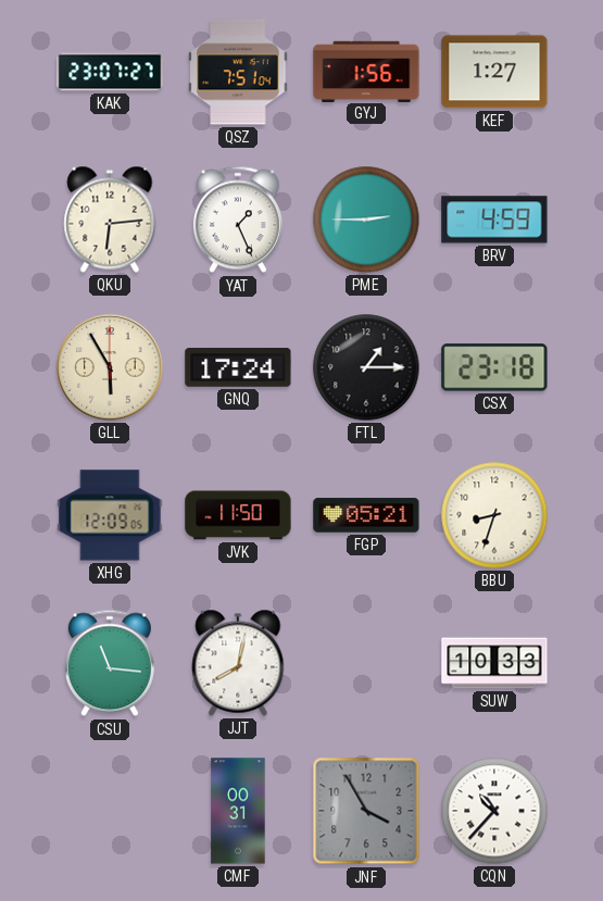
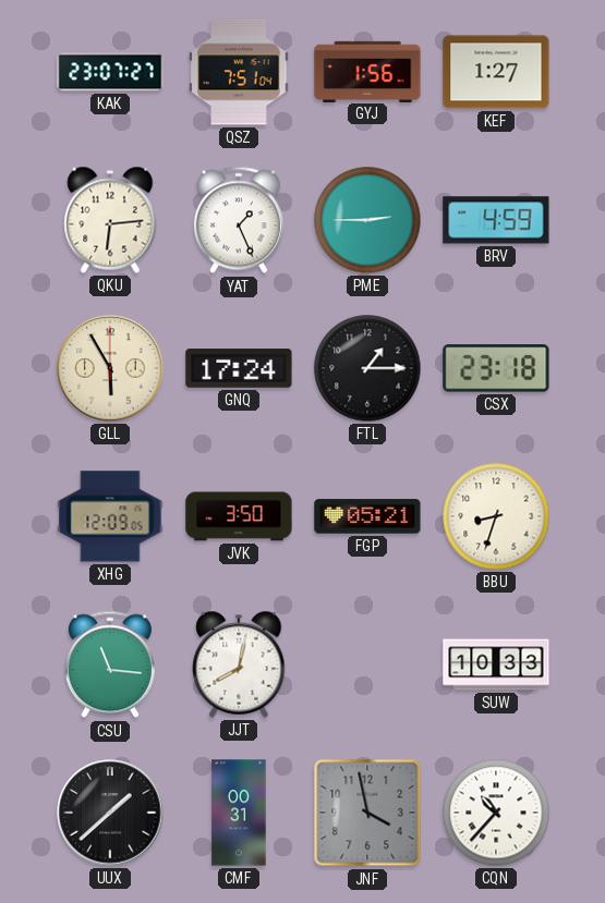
JVK: 11:50 -> 3:50 (239, 516)
UUX: none -> 1:38 (110, 813)
JNF: 3:55 -> 3:58 (367, 813)
